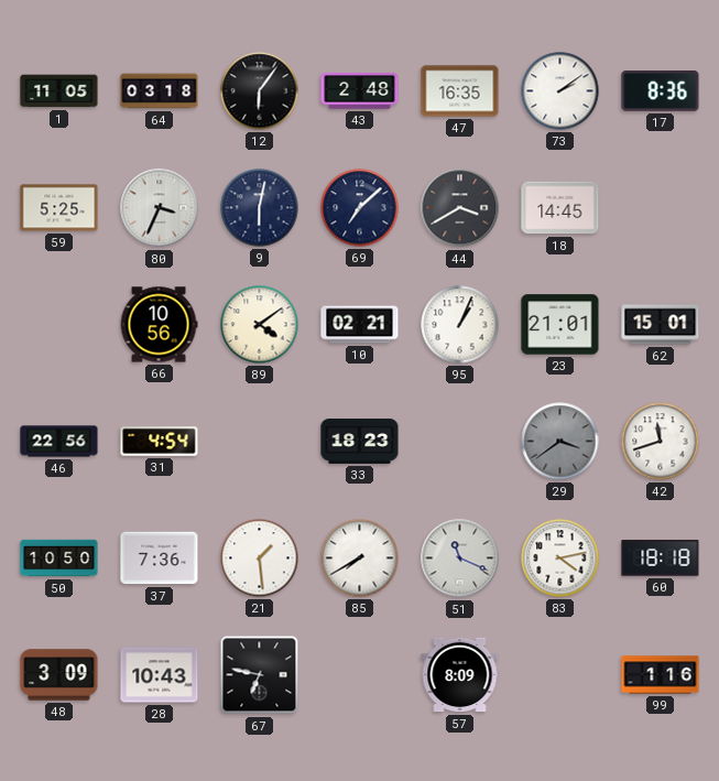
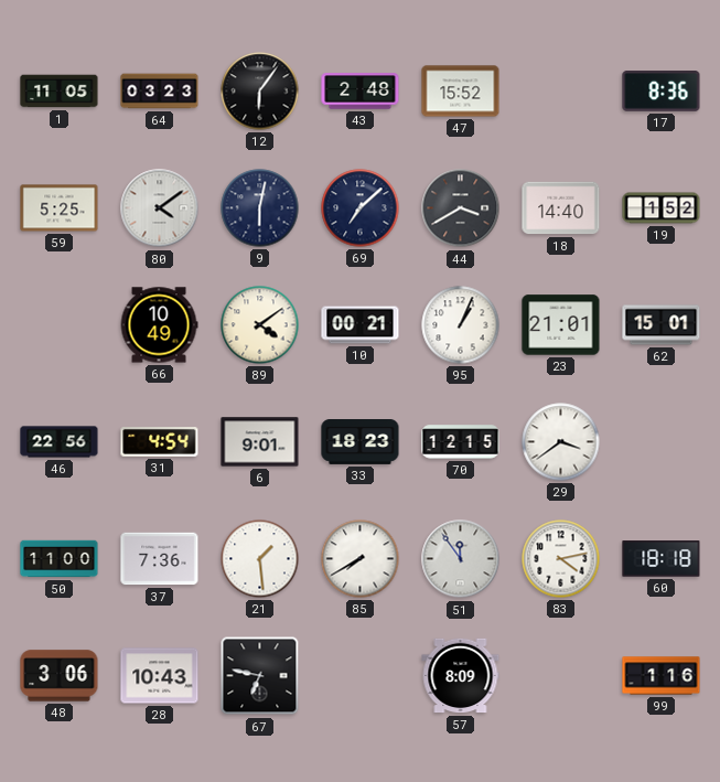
64: 03:18 -> 03:23 (160, 92)
47: 16:35 -> 15:52 (461, 92)
73: 2:09 -> none (560, 91)
80: 3:34 -> 4:09 (160, 208)
18: 14:45 -> 14:40 (561, 208)
19: none -> 1:52 (662, 208)
66: 10:56 -> 10:49 (159, 325)
10: 02:21 -> 00:21 (361, 325)
6: none -> 9:01 (260, 442)
70: none -> 12:15 (461, 442)
29 dial: grey -> white (561, 442)
42: 11:42 -> none (661, 442)
50: 10:50 -> 11:00 (60, 559)
51: 11:19 -> 11:54 (461, 559)
48: 3:09 -> 3:06 (60, 676)
